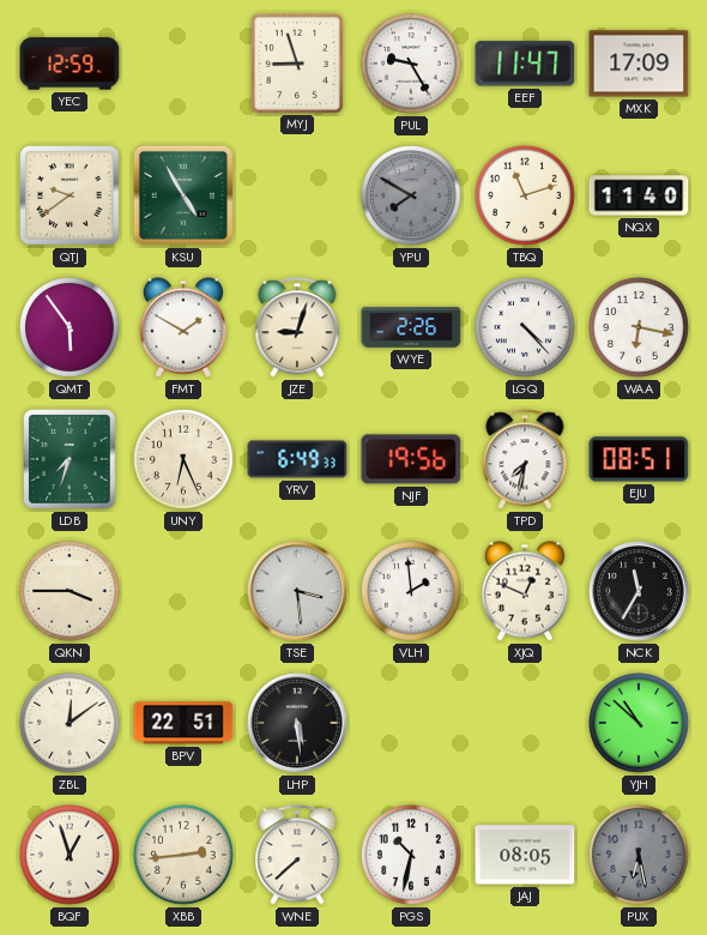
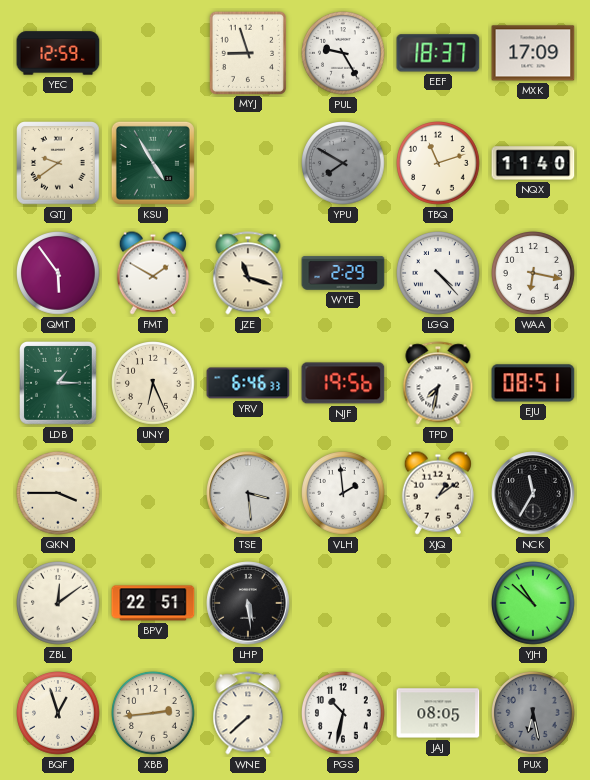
EEF: 11:47 -> 18:37 (438, 53)
JZE: 9:03 -> 11:18 (248, 273)
WYE: 2:26 -> 2:29 (343, 273)
LDB: 7:33 -> 1:15 (59, 384)
YRV: 6:49 -> 6:46 (248, 383)
XJQ: 12:49 -> 1:09 (438, 493)
